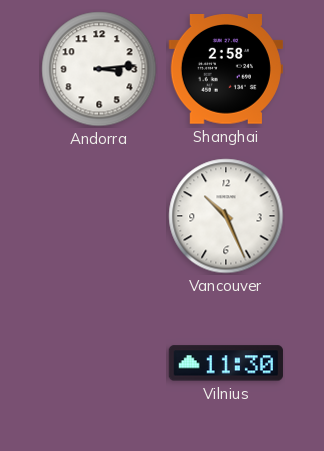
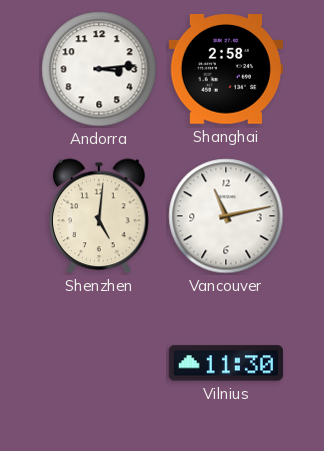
Shenzhen: none -> 5:01 (100, 216)
Vancouver: 10:26 -> 11:13 (226, 216)
